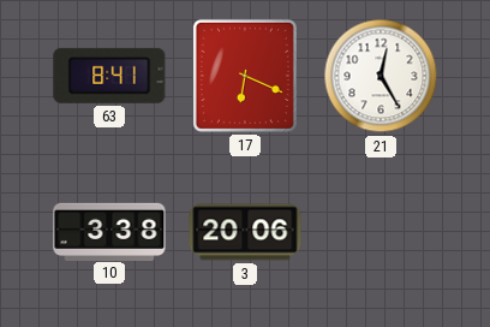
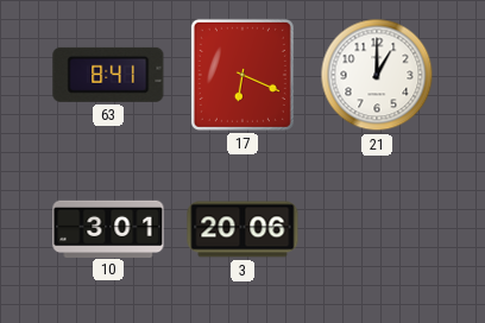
21: 12:25 -> 1:00 (377, 75)
10: 3:38 -> 3:01 (108, 228)
